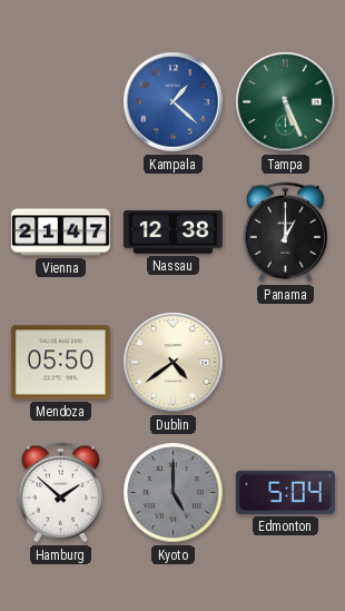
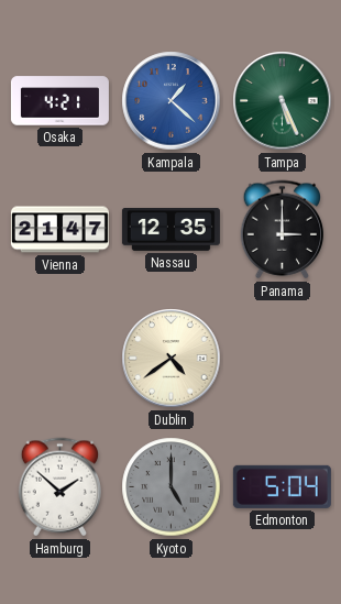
Osaka: none -> 4:21 (59, 101)
Nassau: 12:38 -> 12:35 (170, 229)
Panama: 1:00 -> 3:00 (282, 230)
Mendoza: 05:50 -> none (60, 363)
